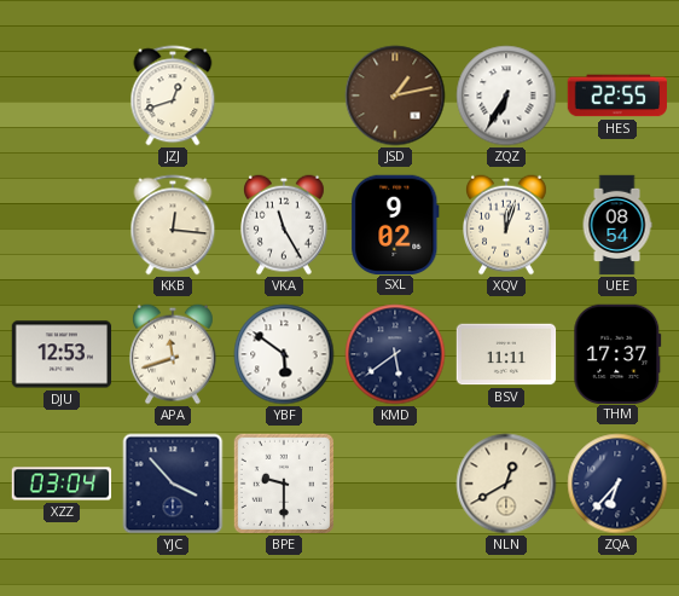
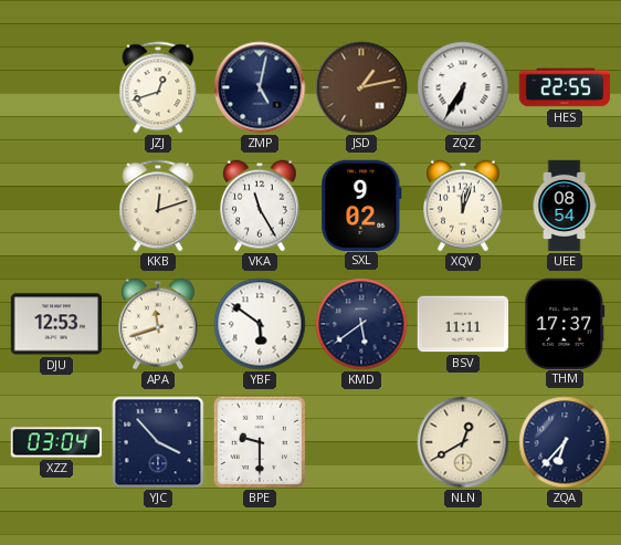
ZMP: none -> 5:02 (260, 87)
KKB: 12:16 -> 12:12 (158, 206)
